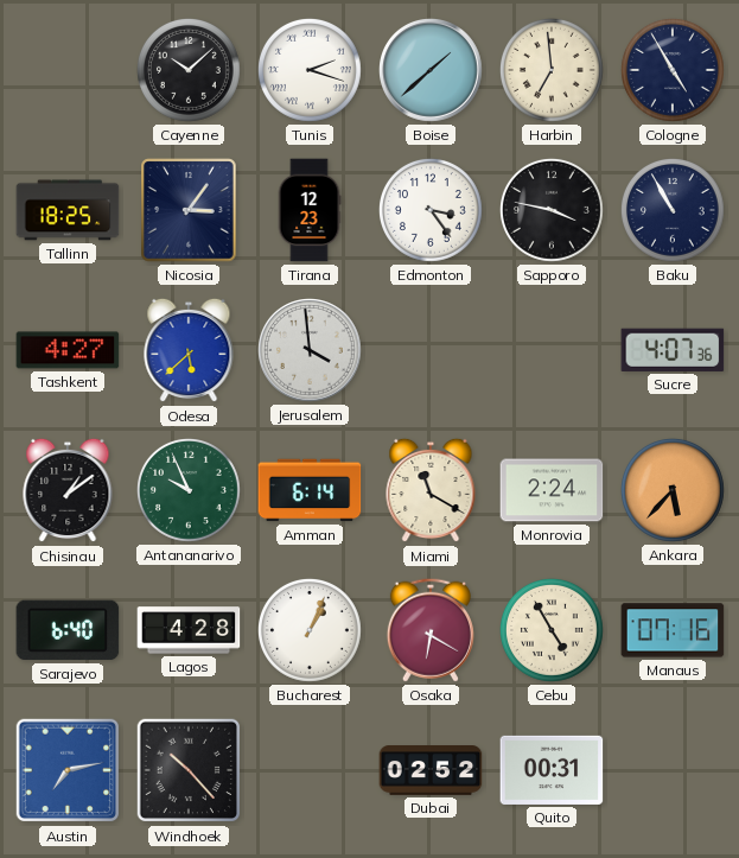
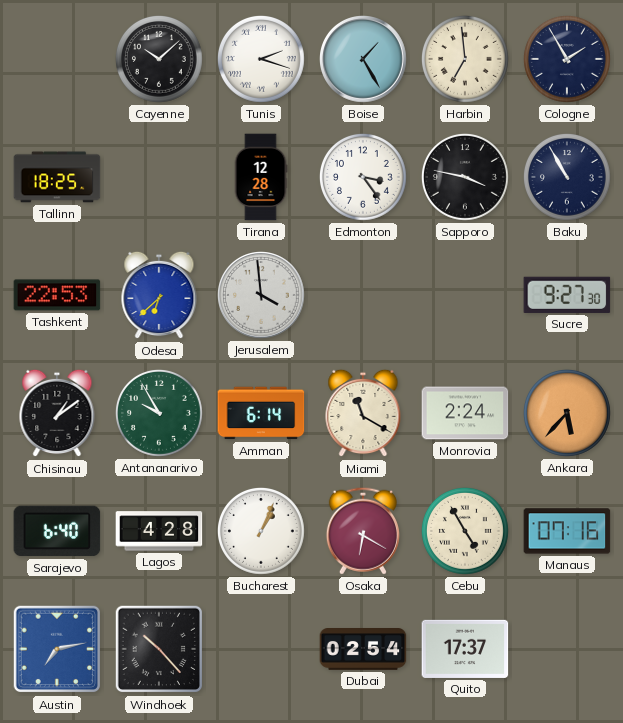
Boise: 1:38 -> 1:25 (364, 60)
Cologne: 4:55 -> 1:55 (567, 59)
Nicosia: 3:06 -> none (189, 210)
Tirana: 12:23 -> 12:28 (261, 177)
Tashkent: 4:27 -> 22:53 (57, 295)
Odesa: 5:38 -> 6:38 (159, 295)
Sucre: 4:07 -> 9:27 (567, 295)
Antananarivo: 9:56 -> 9:55 (159, 413)
Dubai: 02:52 -> 02:54 (363, 650)
Quito: 00:31 -> 17:37 (465, 649)
